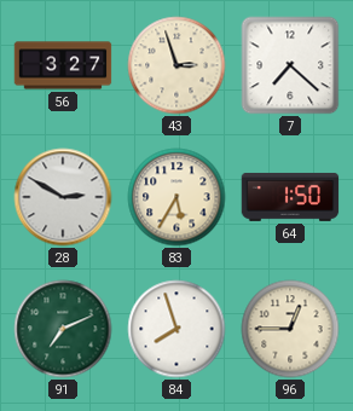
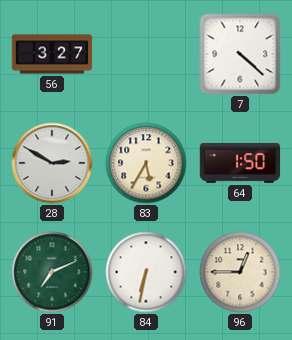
43: 2:57 -> none (176, 65)
7: 7:22 -> 4:22 (240, 54)
84: 7:57 -> 6:32 (146, 272)
